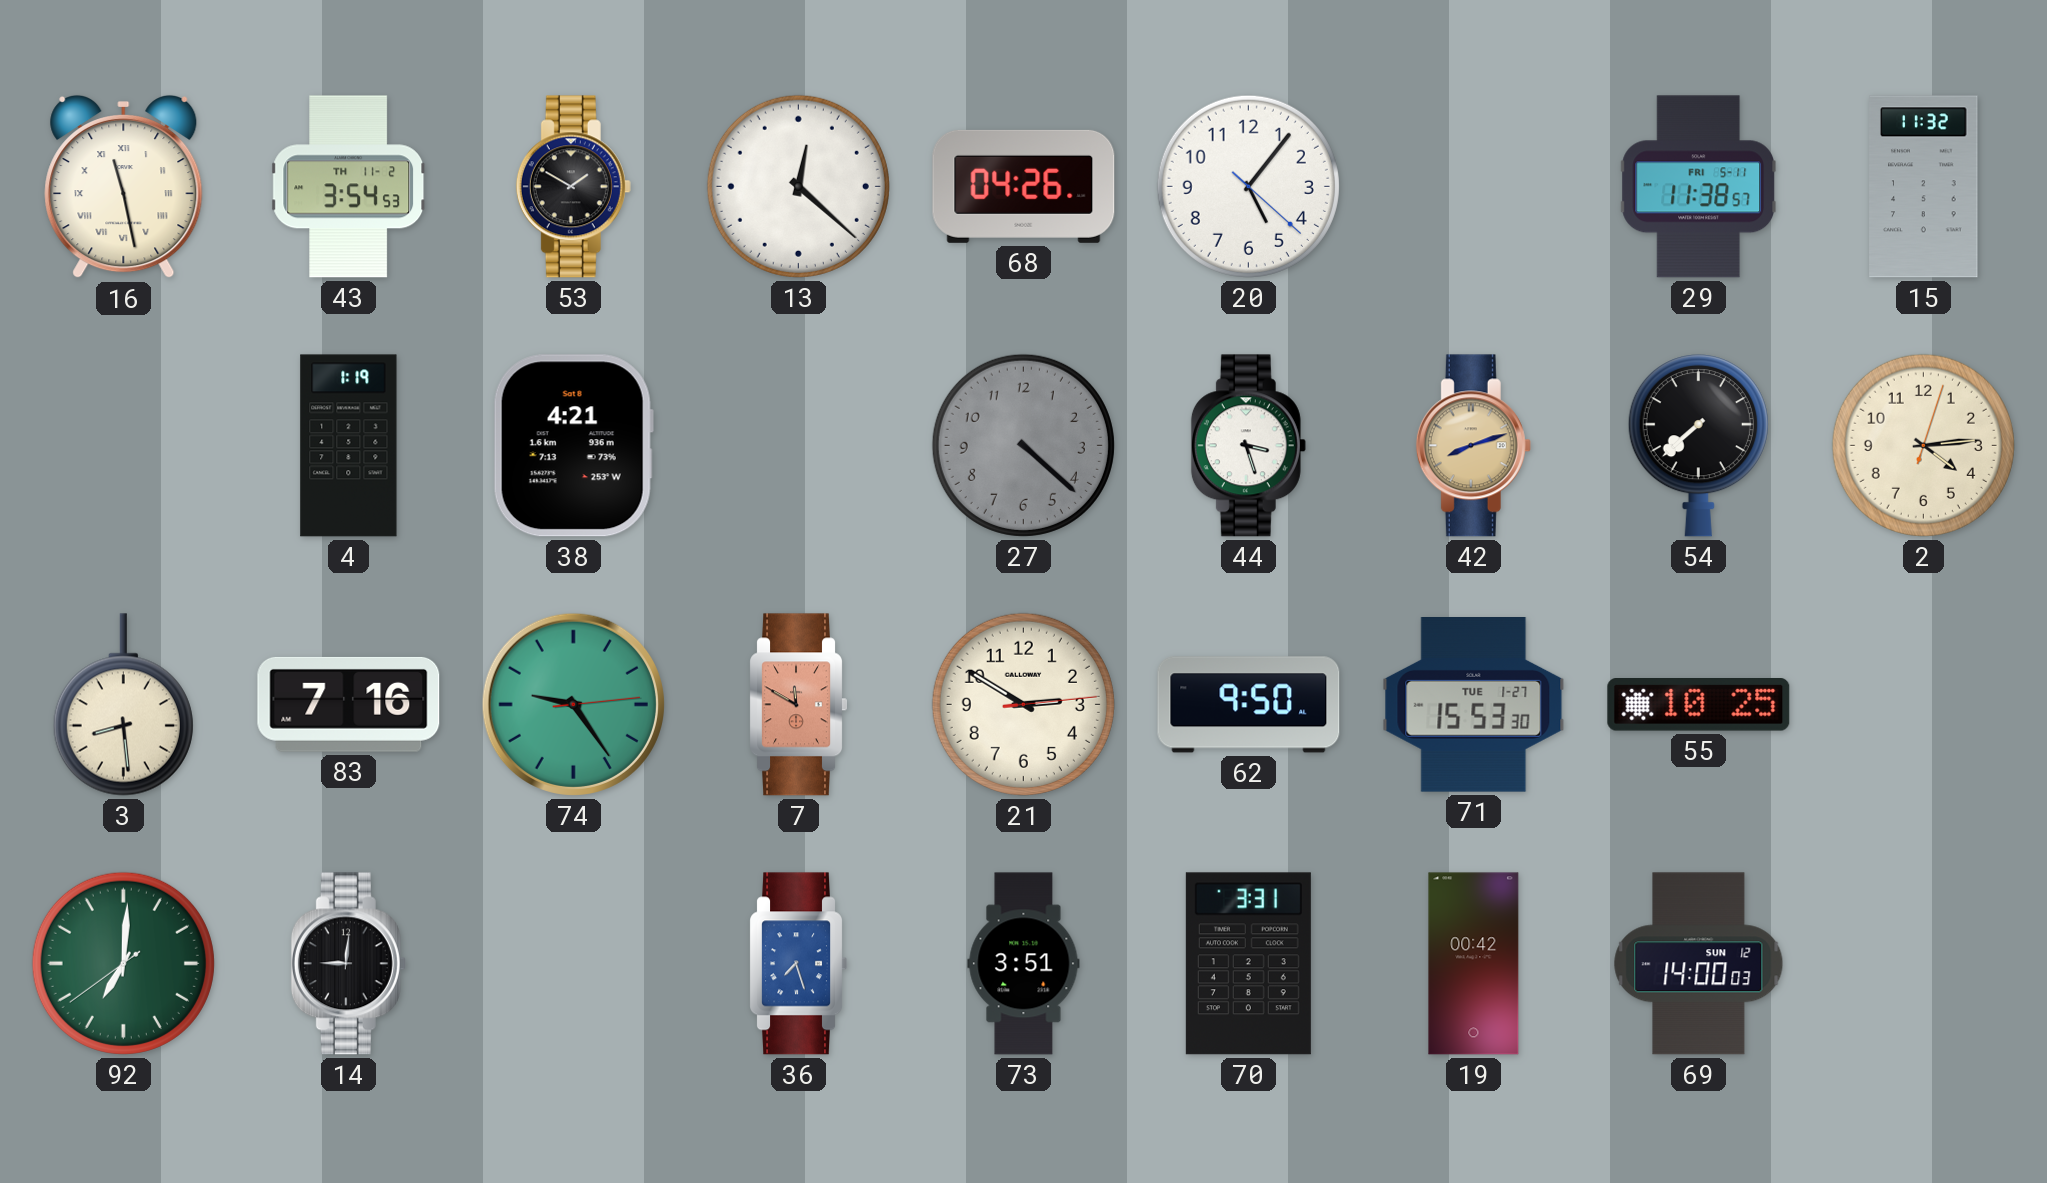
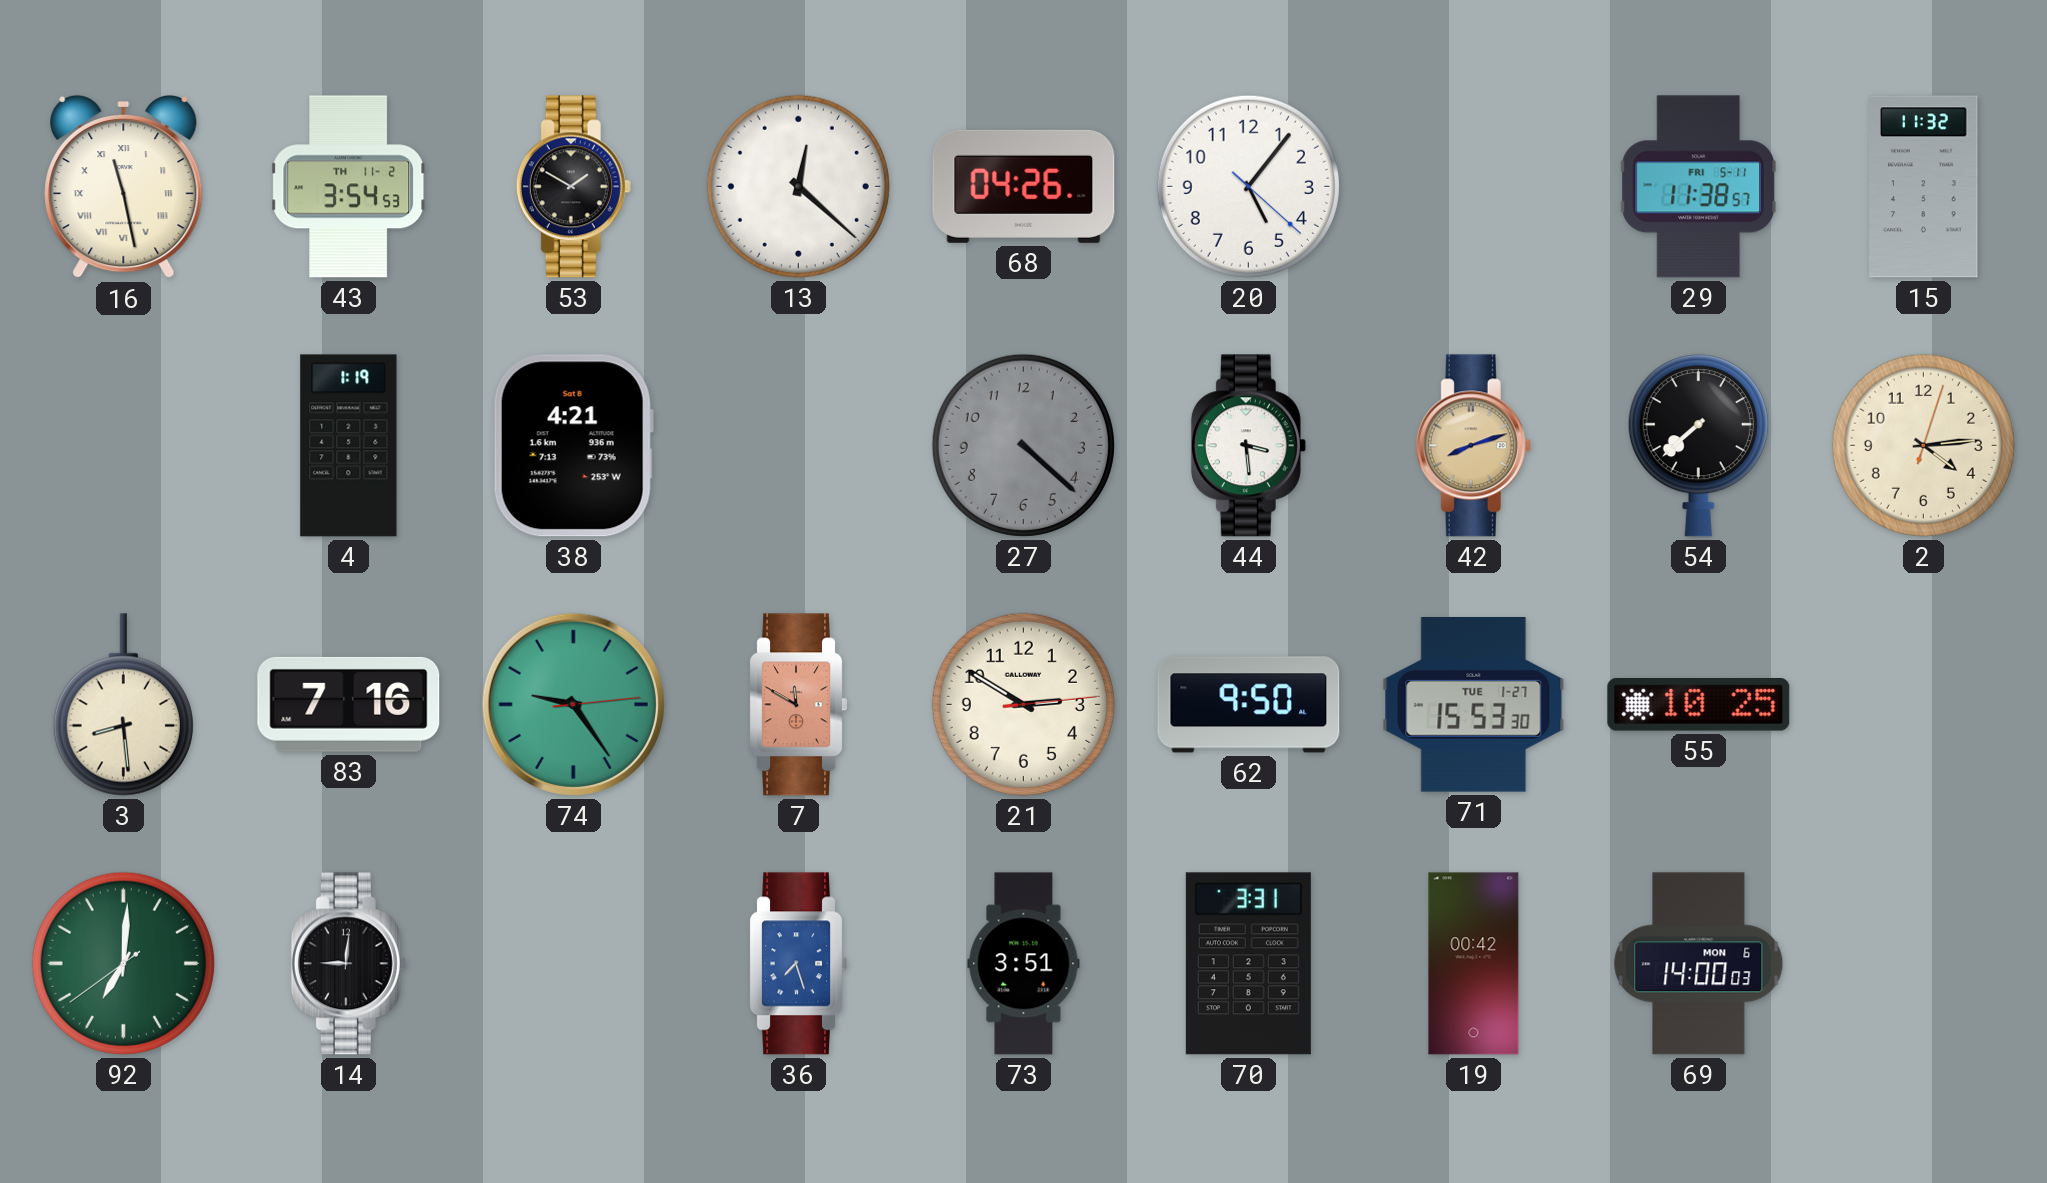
44: 3:27 -> 3:29 (1248, 446)
69 date: SUN 12 -> MON 6 (1699, 964)
